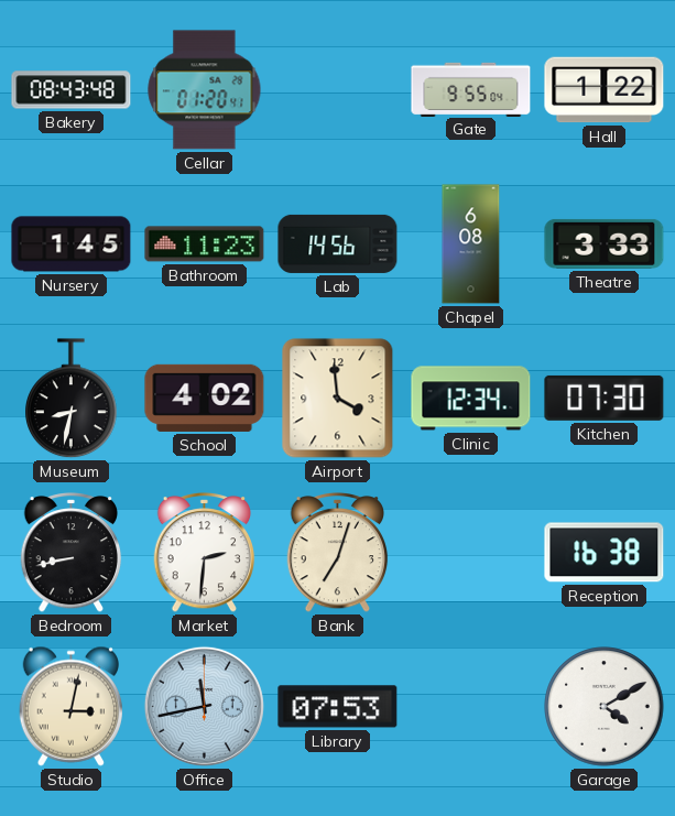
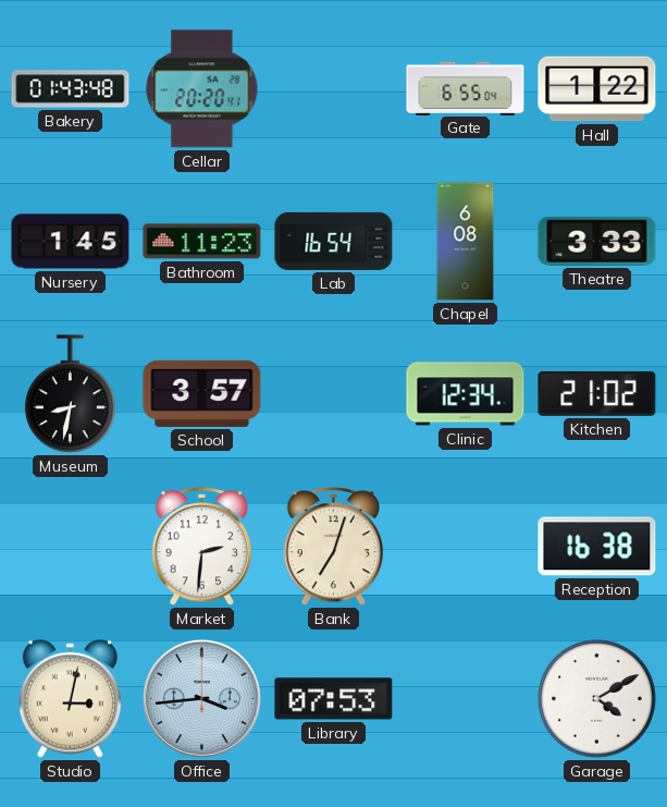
Bakery: 08:43 -> 01:43 (71, 89)
Cellar: 01:20 -> 20:20 (202, 89)
Gate: 9:55 -> 6:55 (466, 88)
Lab: 14:56 -> 16:54 (334, 241)
School: 4:02 -> 3:57 (202, 393)
Airport: 3:59 -> none (338, 399)
Kitchen: 07:30 -> 21:02 (597, 393)
Bedroom: 8:43 -> none (72, 553)
Office: 11:43 -> 3:44 (201, 698)
